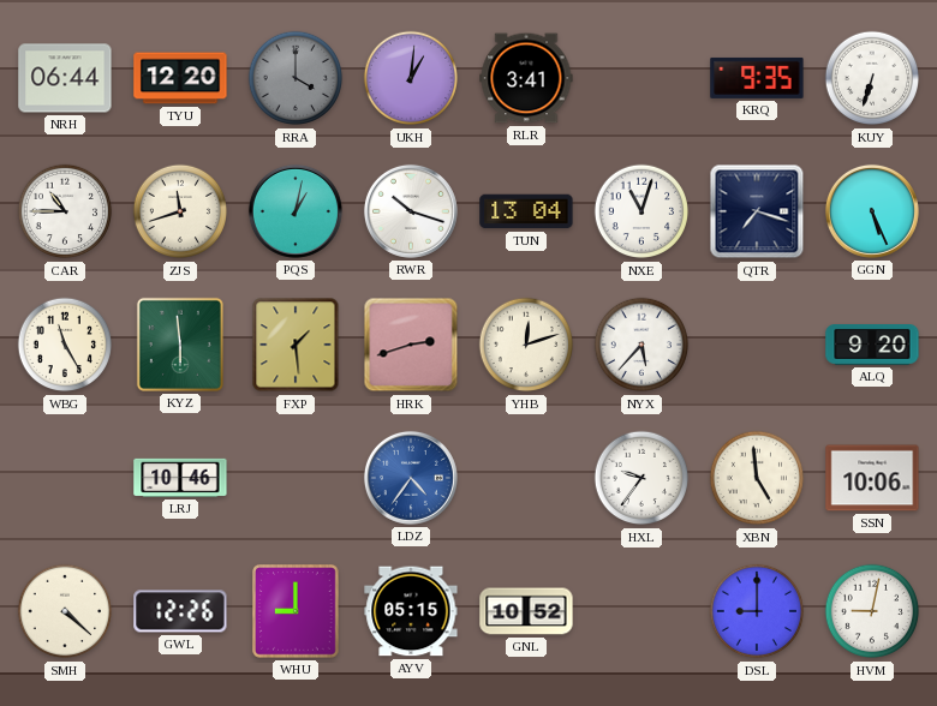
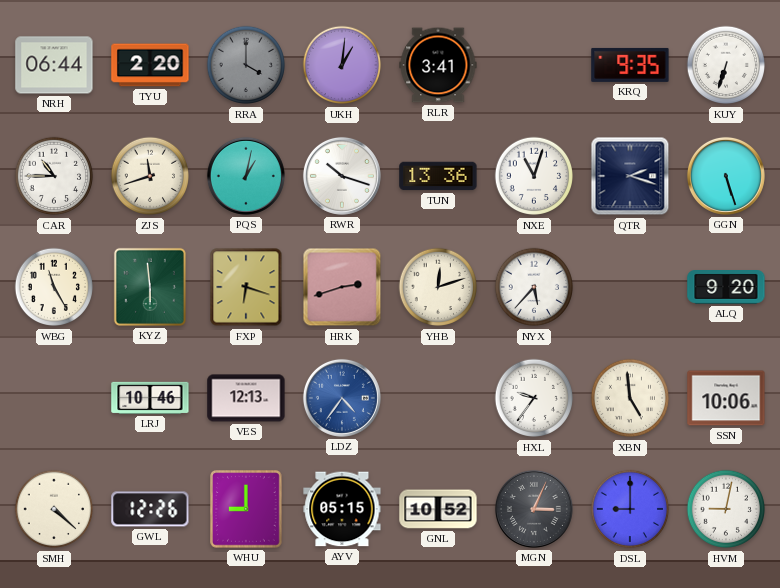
TYU: 12:20 -> 2:20 (150, 65)
TUN: 13:04 -> 13:36 (438, 176)
QTR: 7:18 -> 2:18 (630, 176)
GGN: 5:26 -> 5:27 (726, 176)
FXP: 1:29 -> 6:18 (246, 287)
VES: none -> 12:13 (246, 398)
MGN: none -> 3:04 (534, 509)
